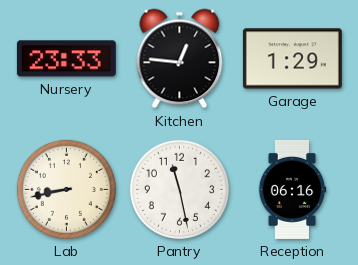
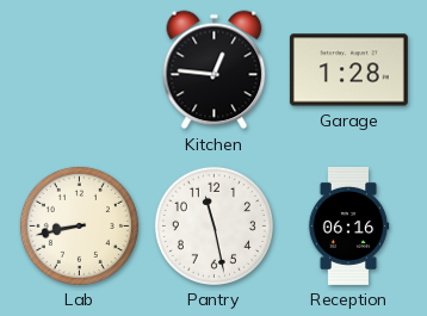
Nursery: 23:33 -> none (66, 59)
Garage: 1:29 -> 1:28 (348, 70)
